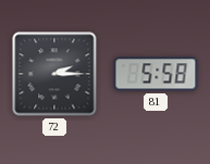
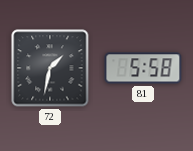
72: 2:15 -> 1:32 (50, 68)
